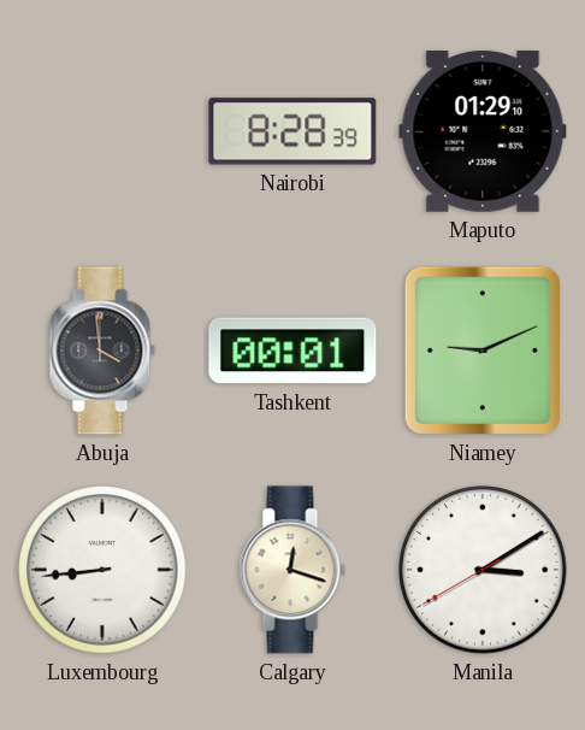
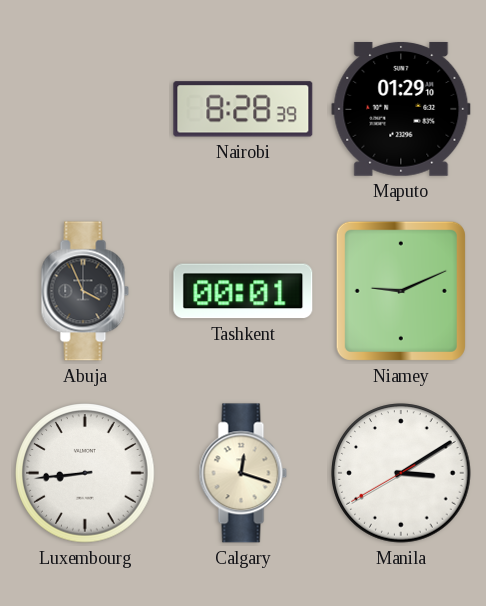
Abuja: 3:59 -> 3:56 (85, 291)
